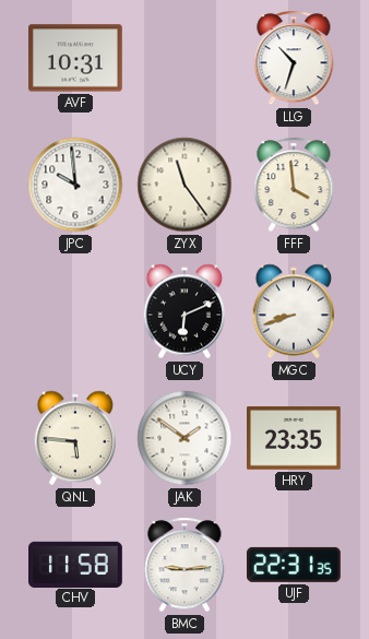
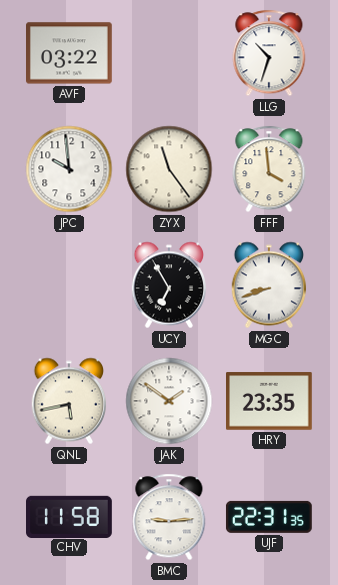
AVF: 10:31 -> 03:22 (70, 53)
UCY: 6:11 -> 6:55 (168, 285)
QNL: 5:46 -> 5:43 (68, 401)
